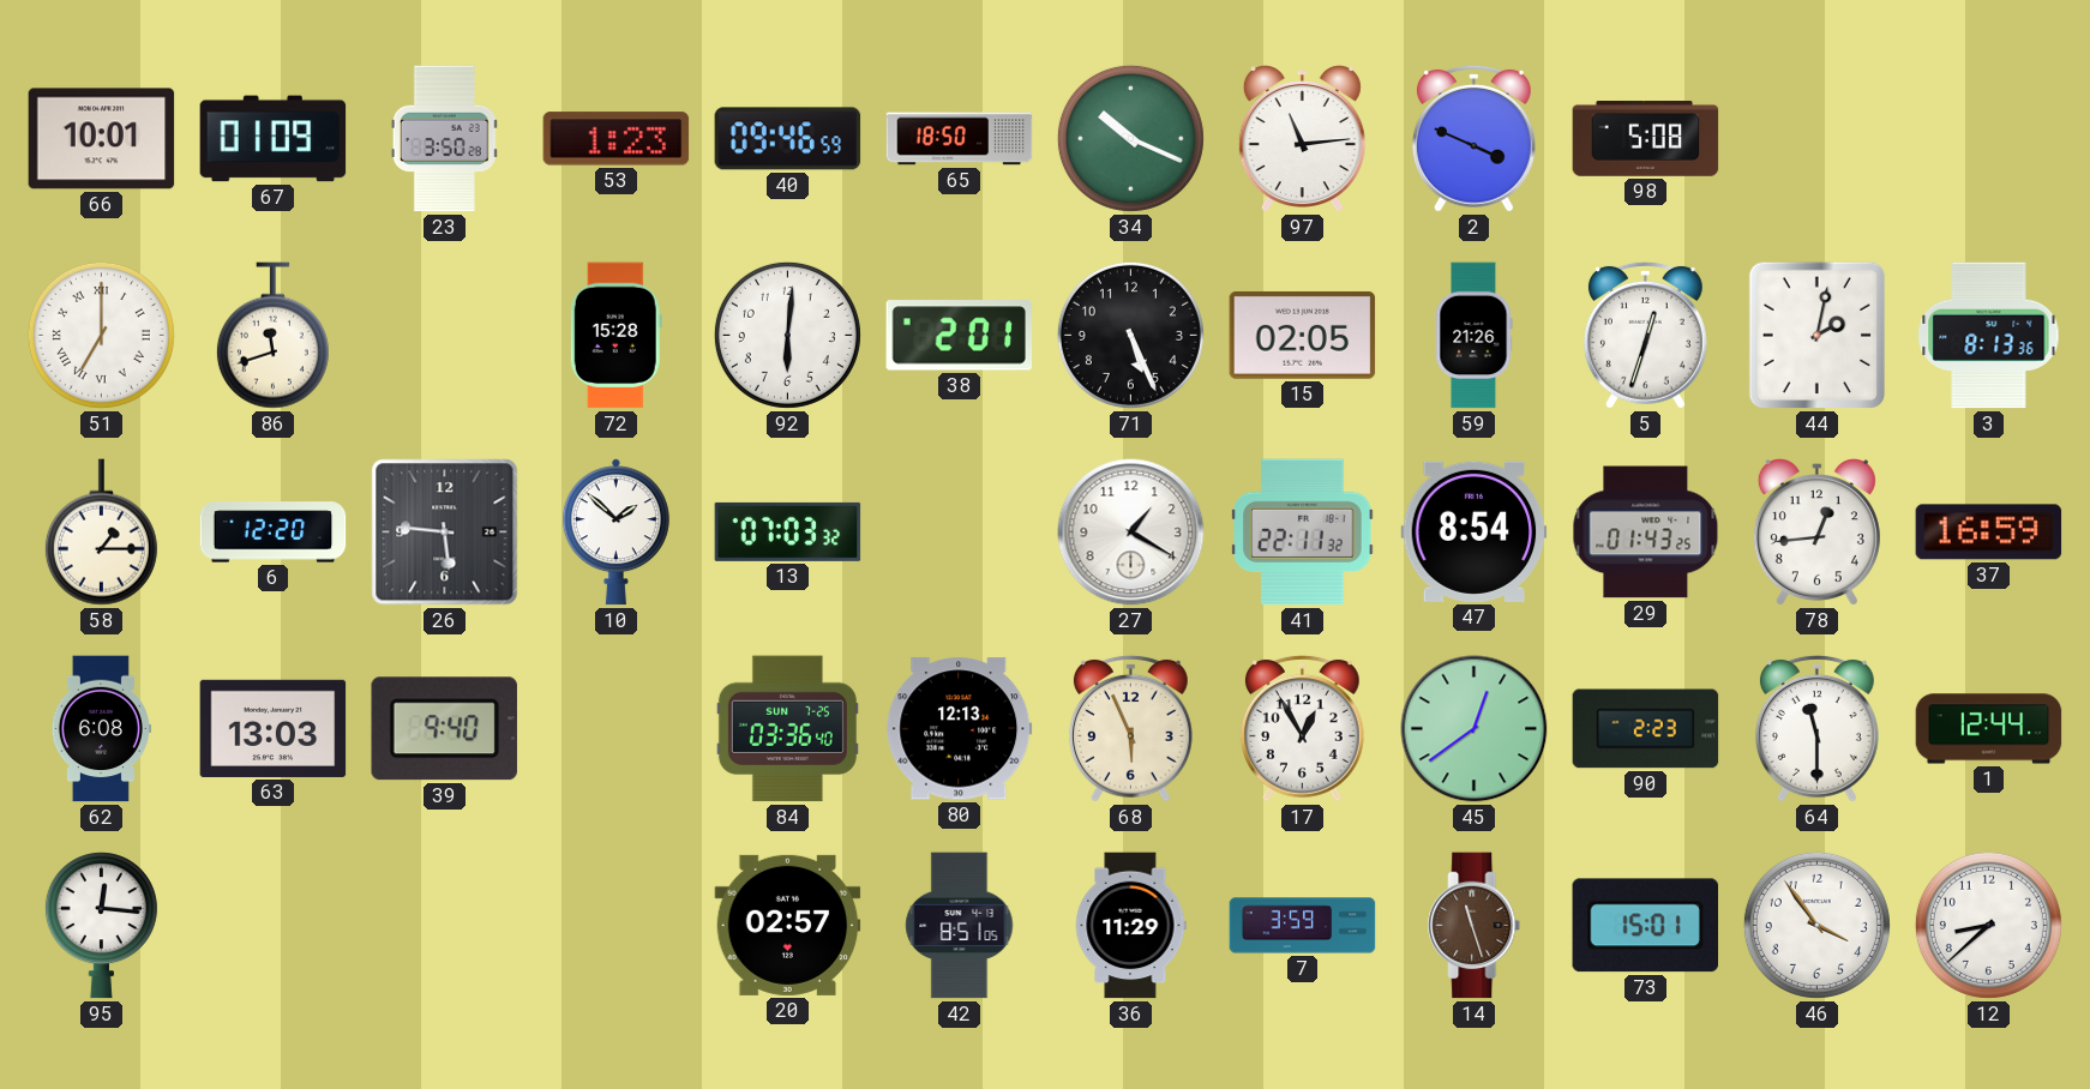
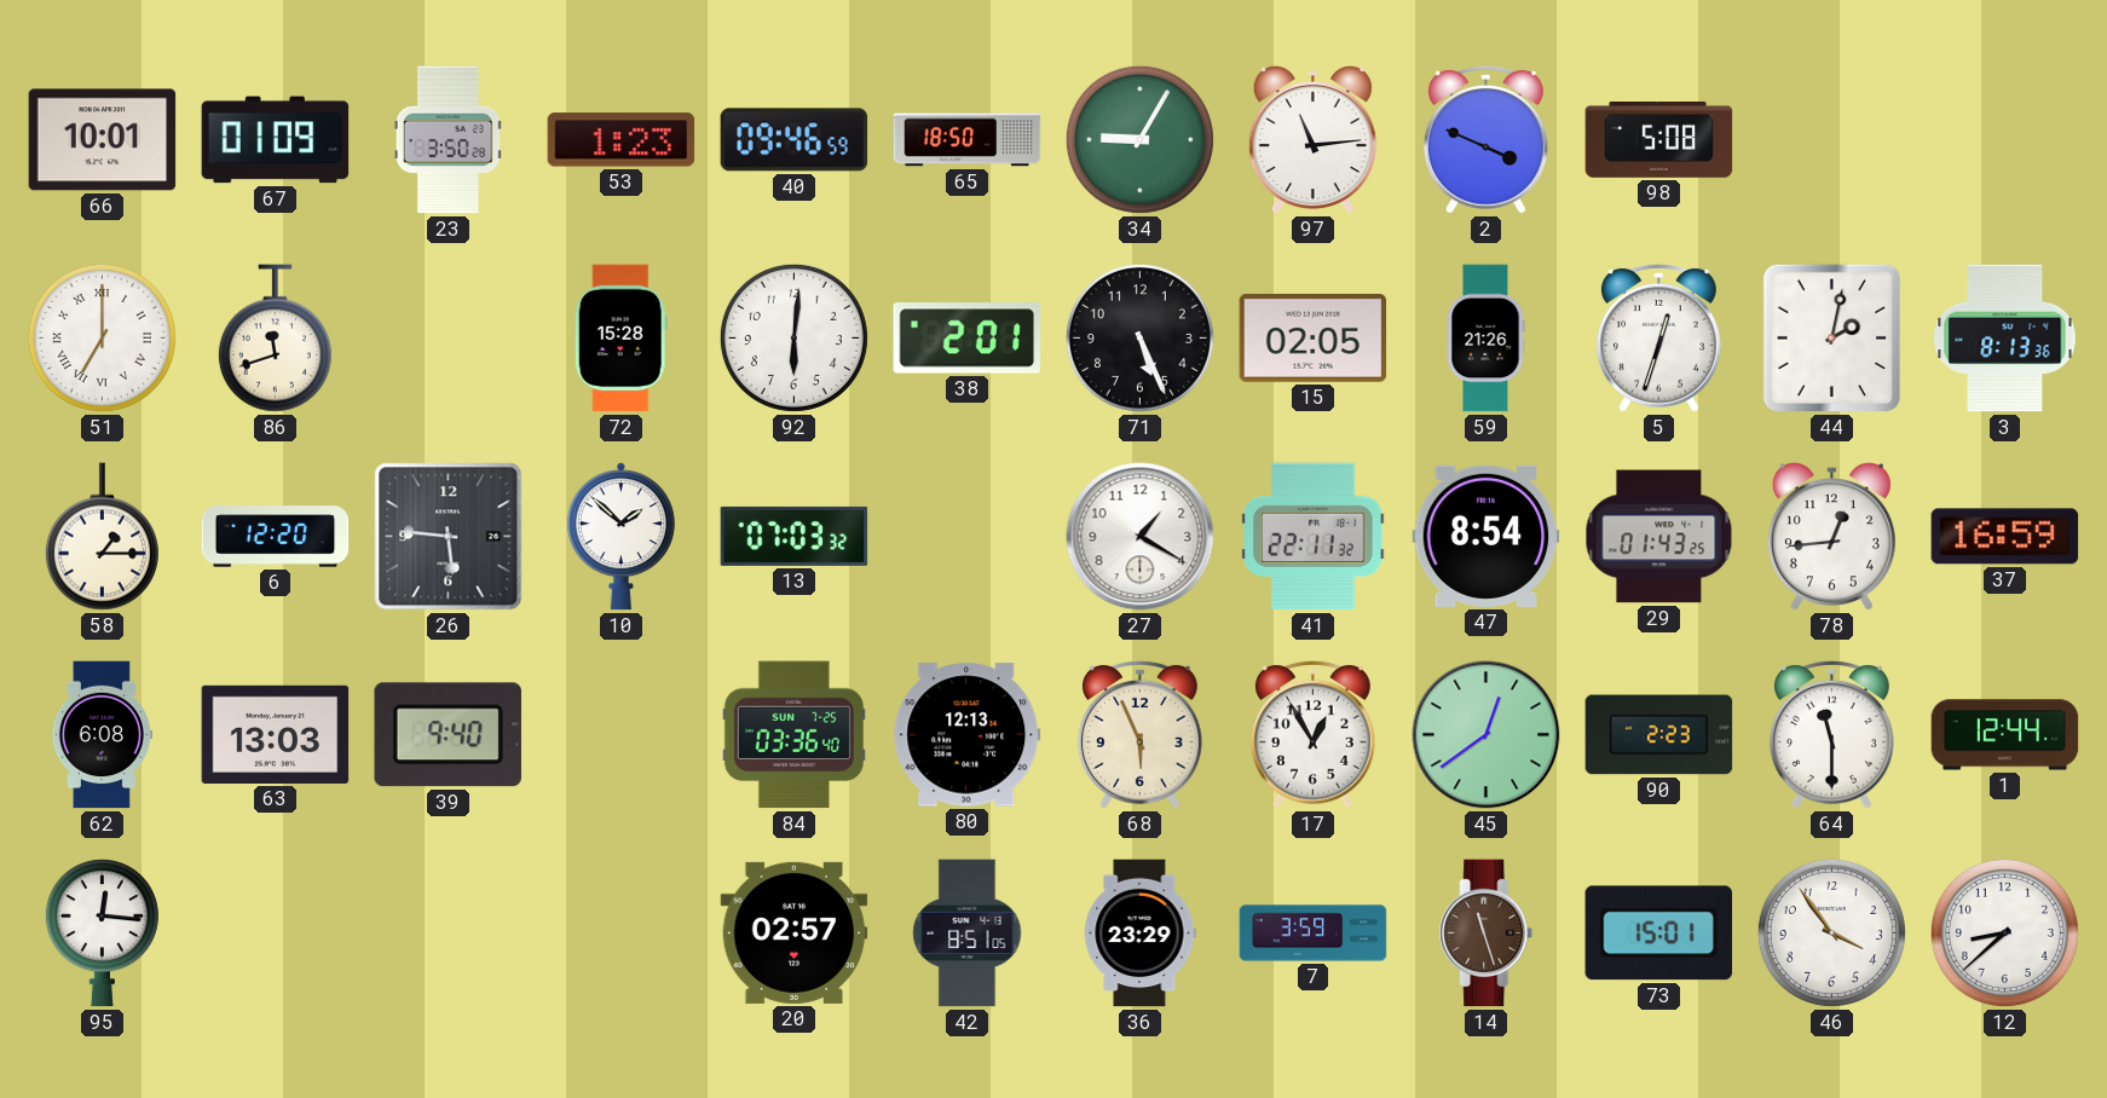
34: 10:19 -> 9:05 (1139, 139)
36: 11:29 -> 23:29 (1139, 934)
